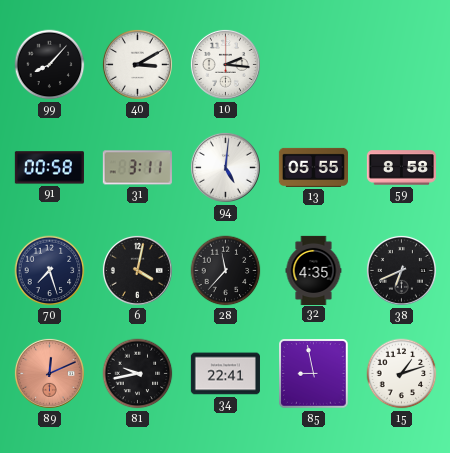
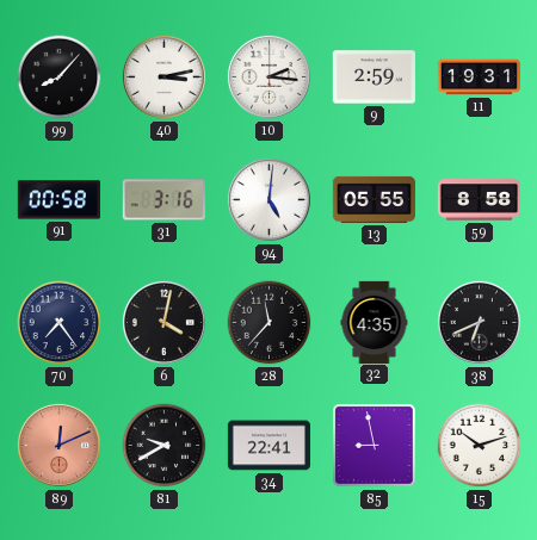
40: 3:10 -> 3:13 (163, 76)
9: none -> 2:59 (374, 77)
11: none -> 19:31 (479, 77)
31: 3:11 -> 3:16 (163, 200)
70: 7:27 -> 7:24 (60, 323)
81: 9:43 -> 9:40 (165, 446)
15: 1:12 -> 10:12 (480, 446)
